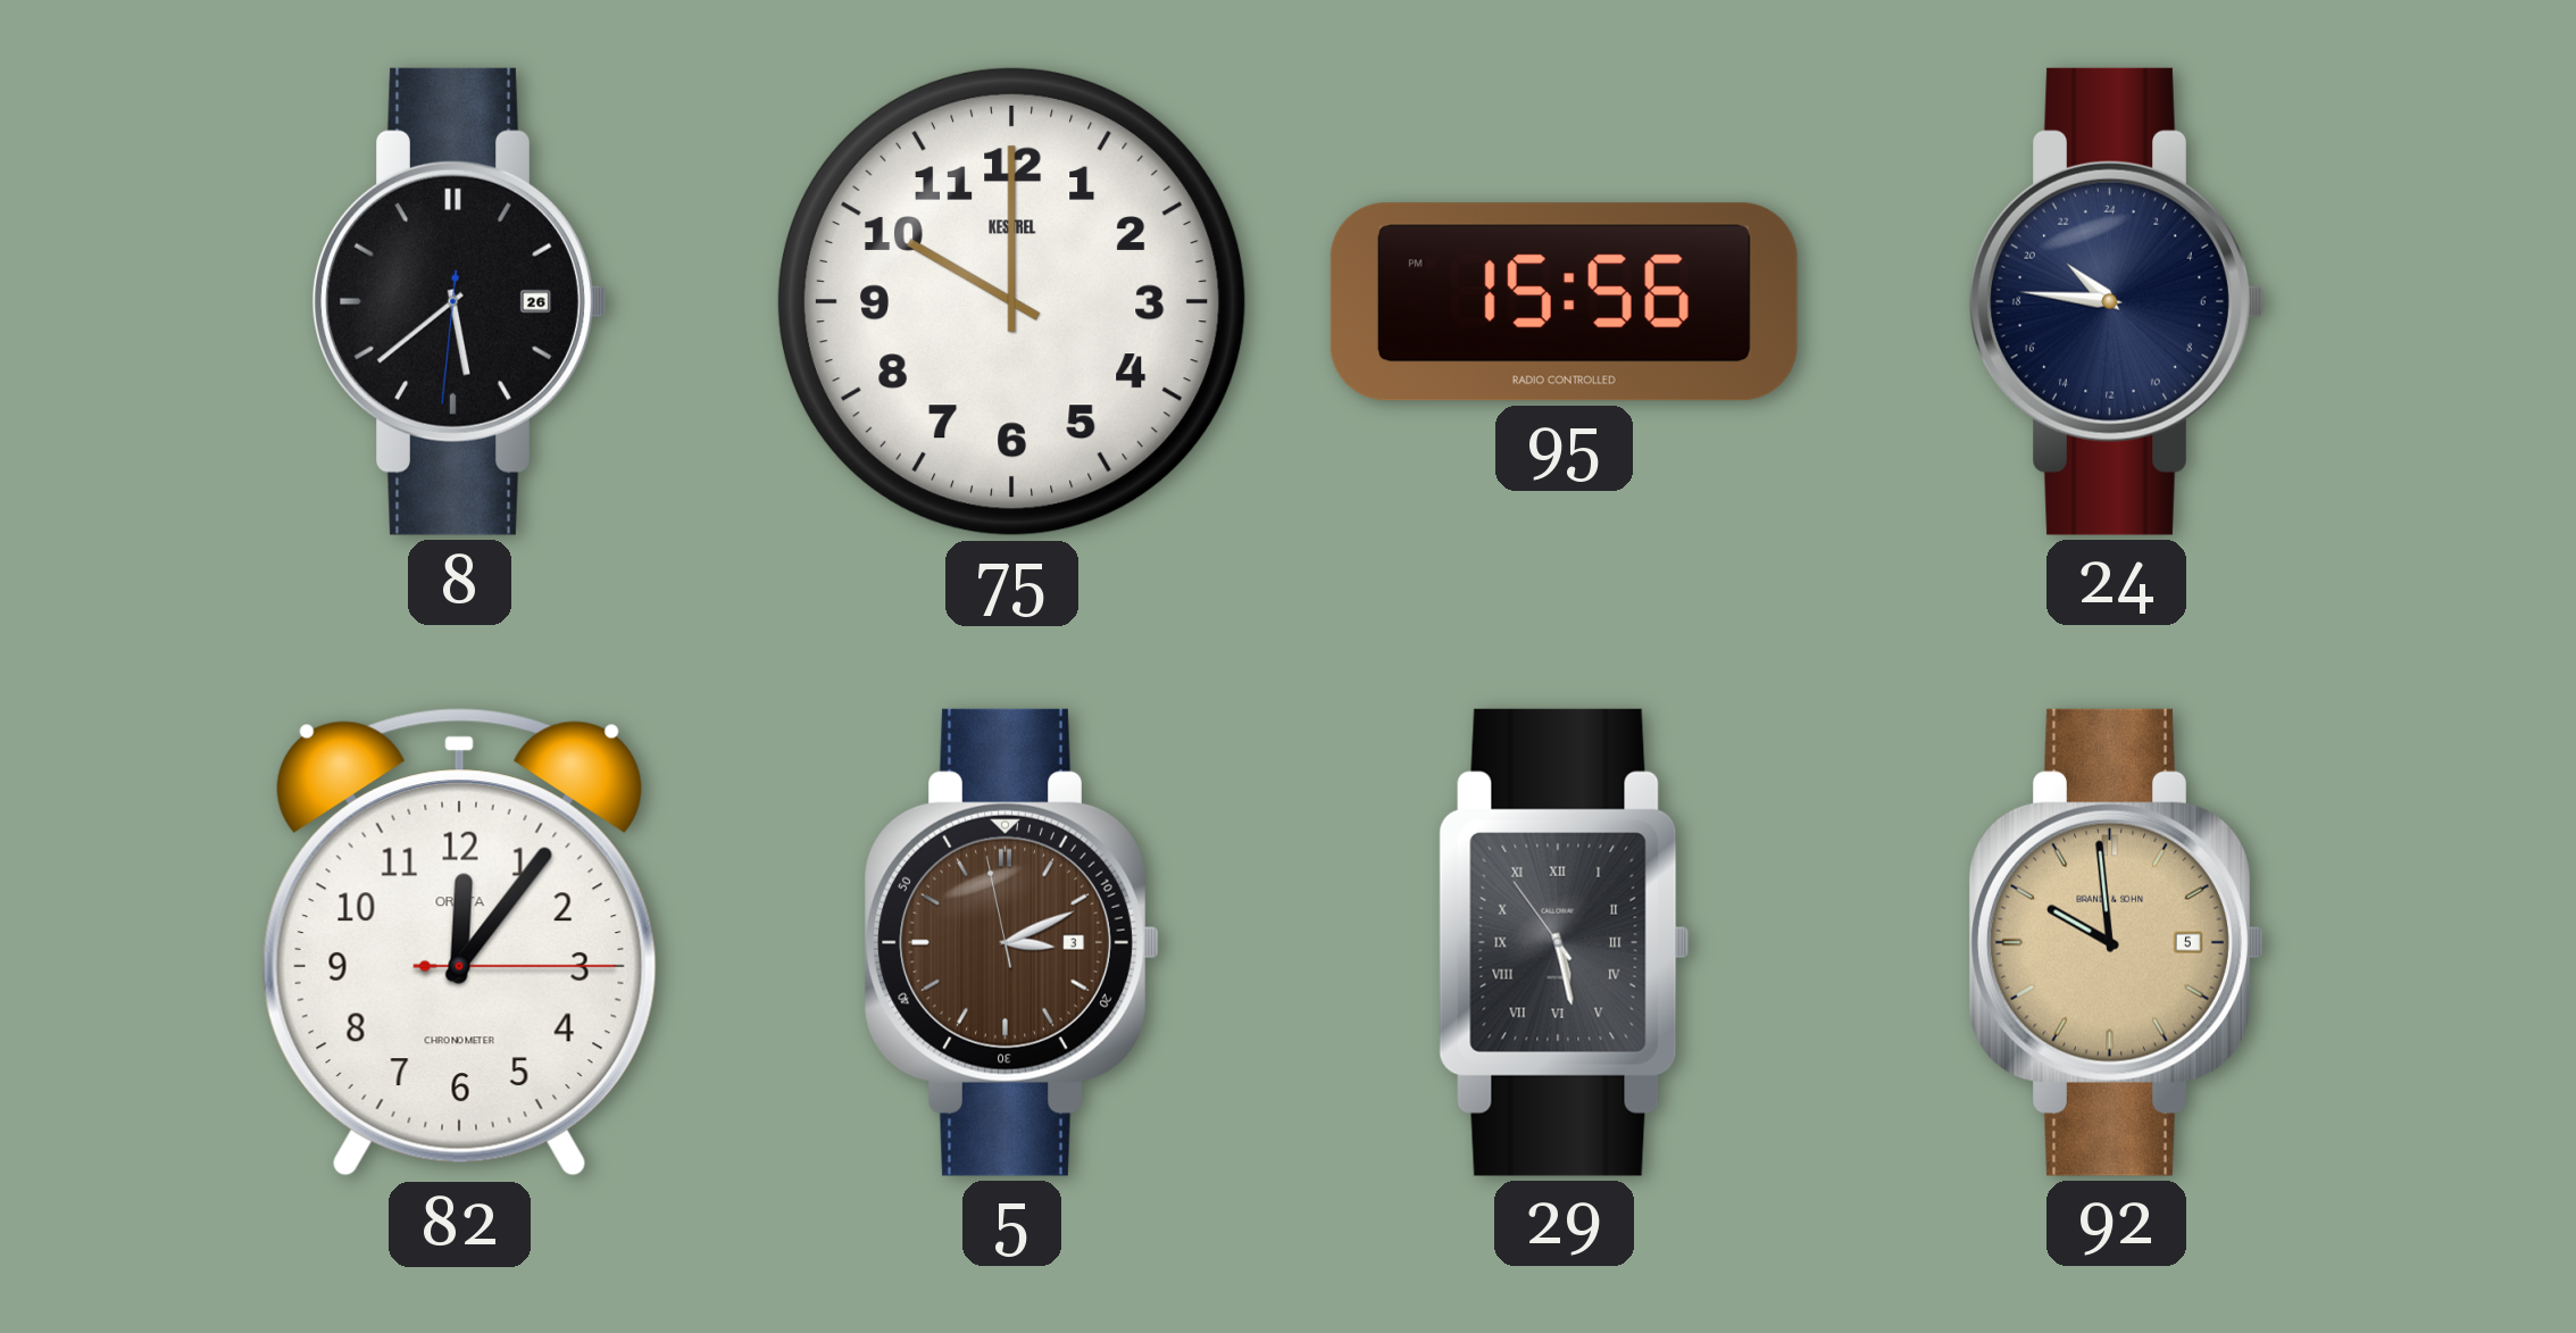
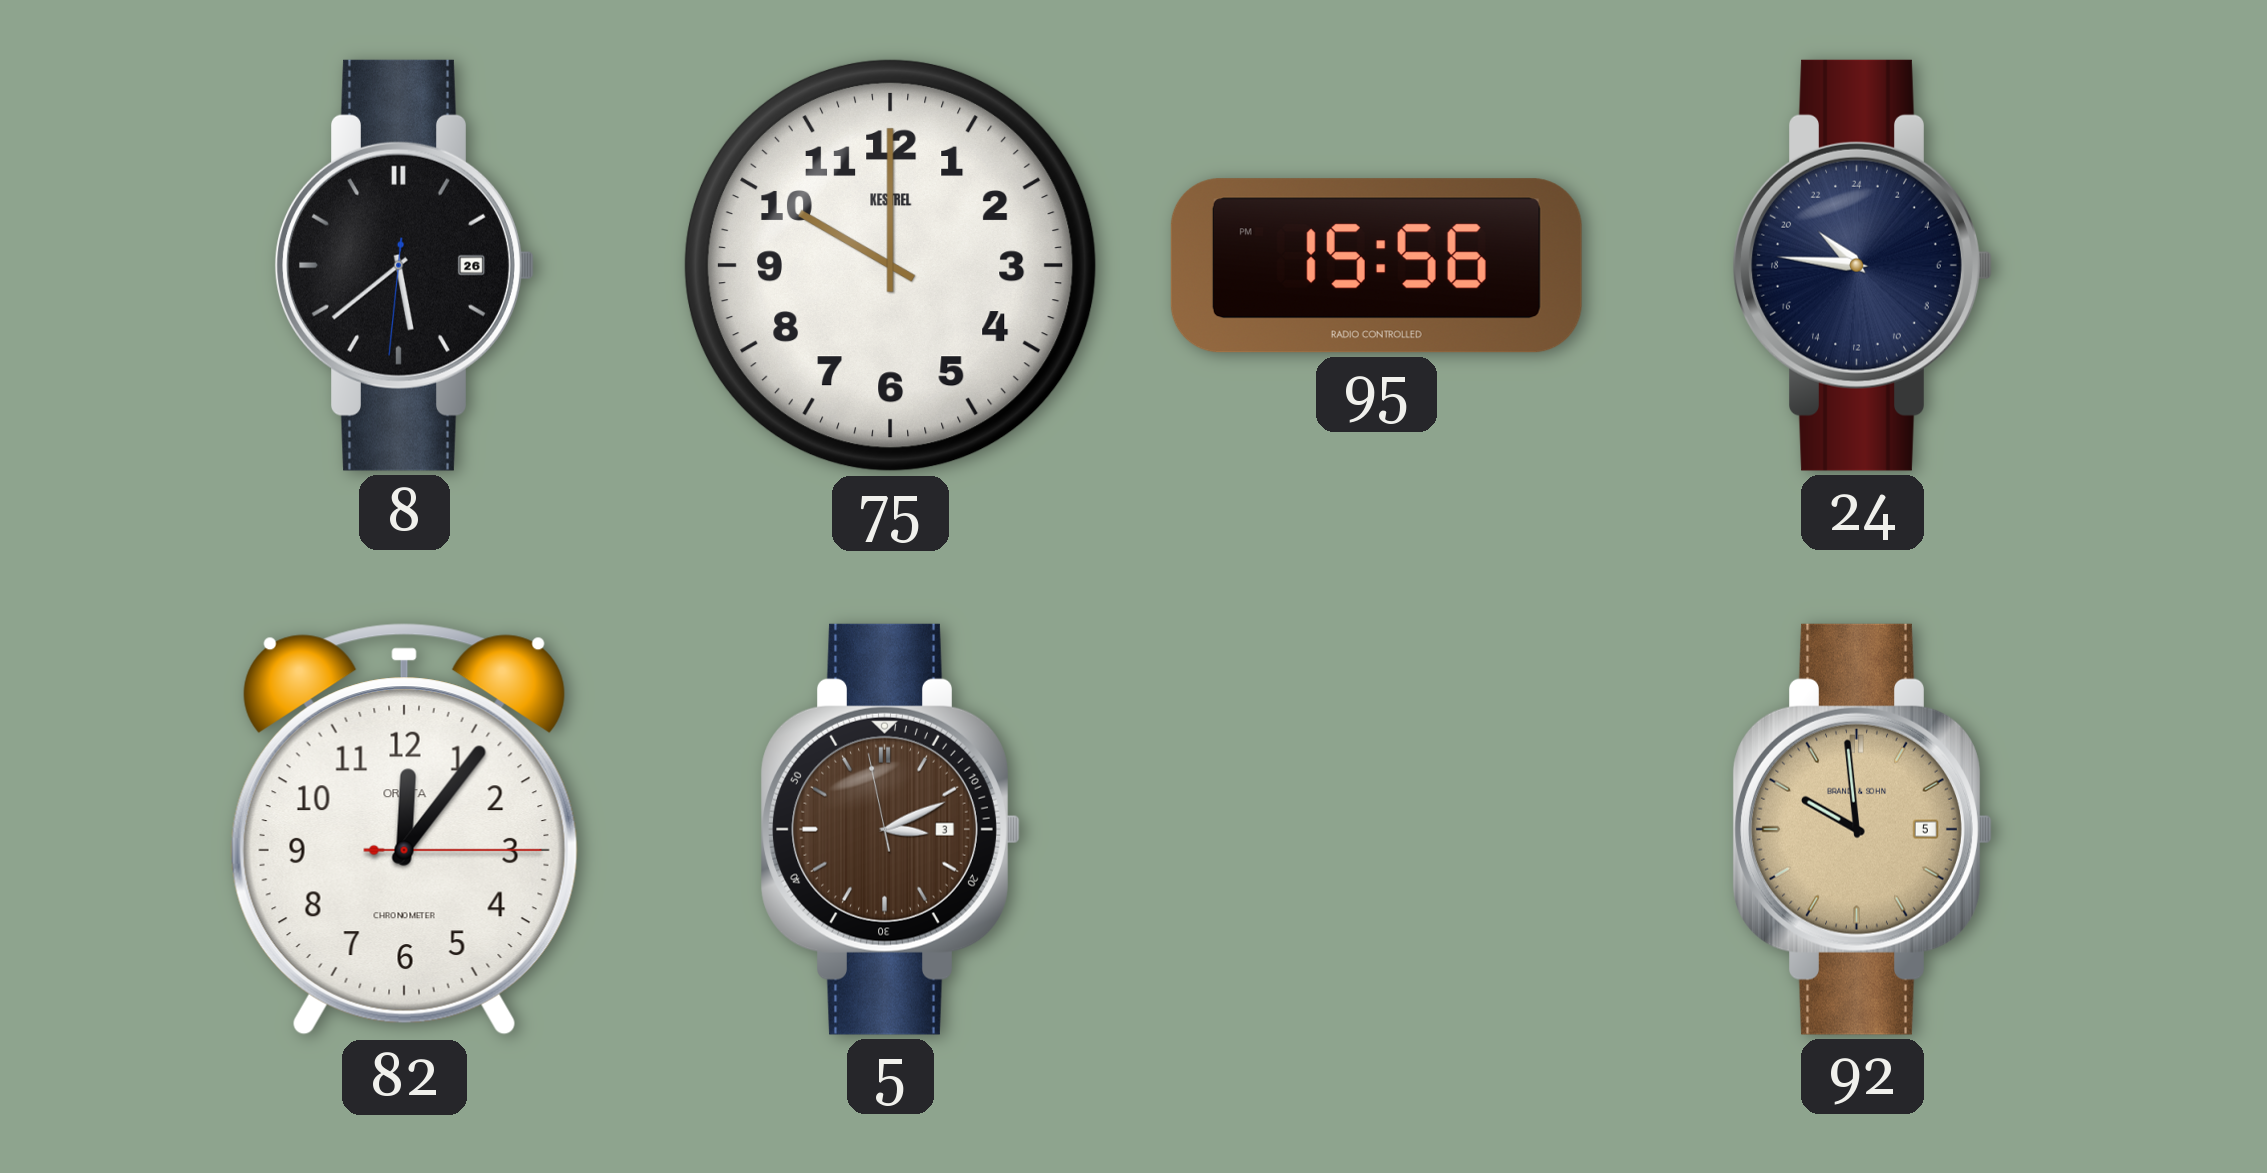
29: 5:27 -> none (1565, 942)
